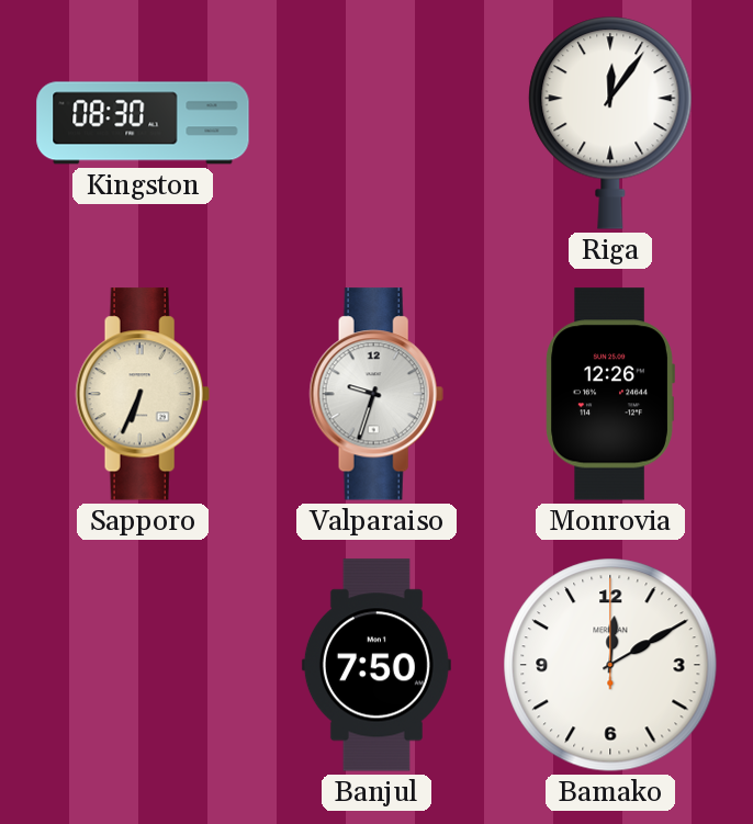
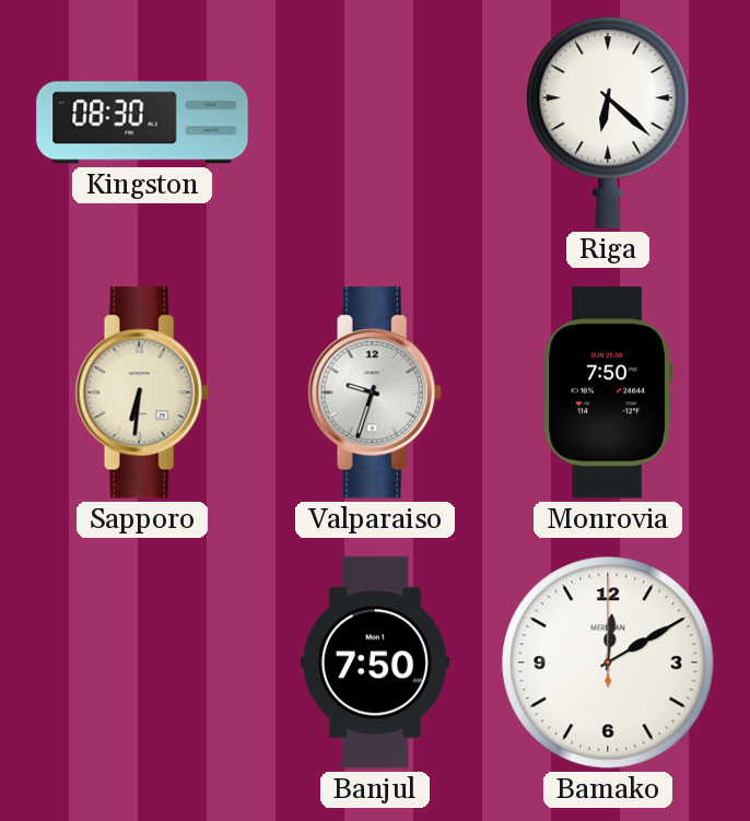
Riga: 12:06 -> 6:22 (608, 122)
Sapporo: 6:34 -> 6:31 (142, 392)
Monrovia: 12:26 -> 7:50 (608, 392)
